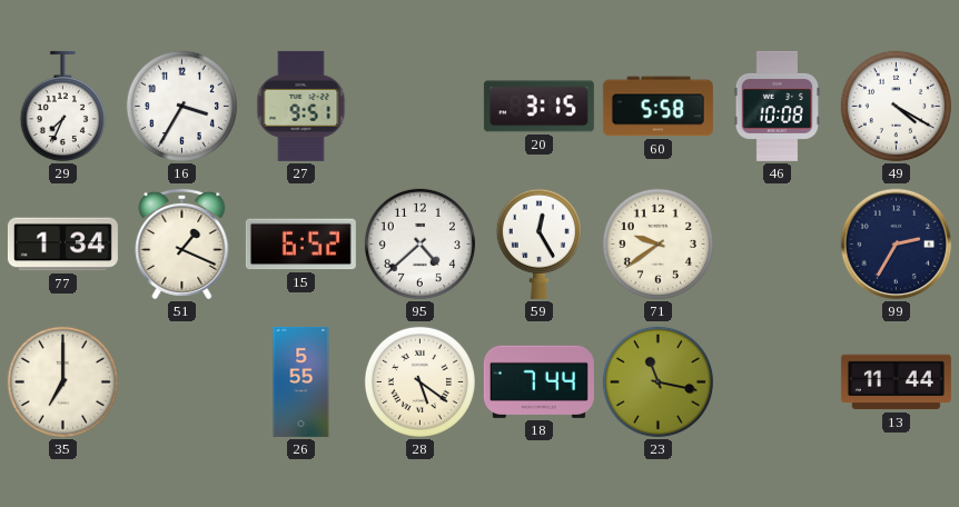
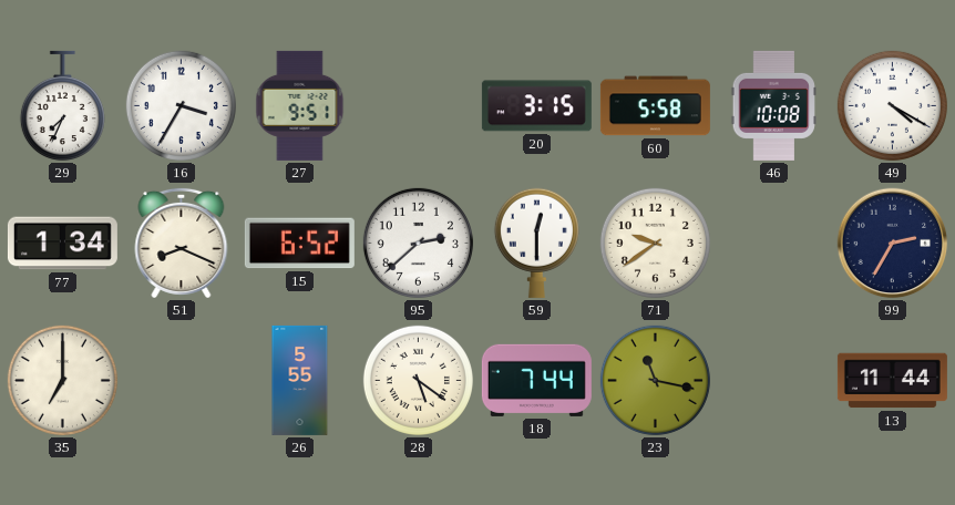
51: 1:19 -> 8:19 (182, 243)
95: 4:38 -> 2:38 (418, 243)
59: 12:25 -> 12:30 (536, 243)
